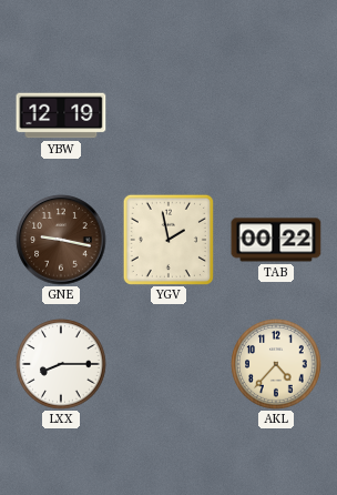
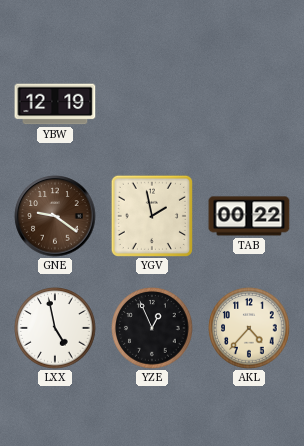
GNE: 9:17 -> 9:21 (55, 216)
LXX: 8:15 -> 4:58 (55, 328)
YZE: none -> 12:56 (152, 328)
